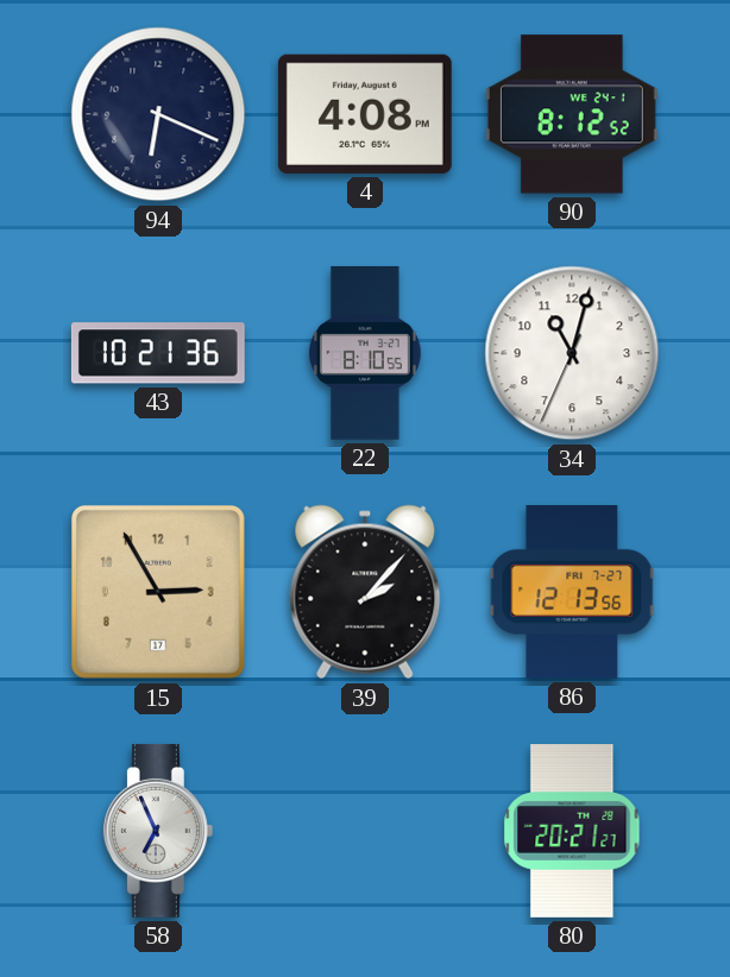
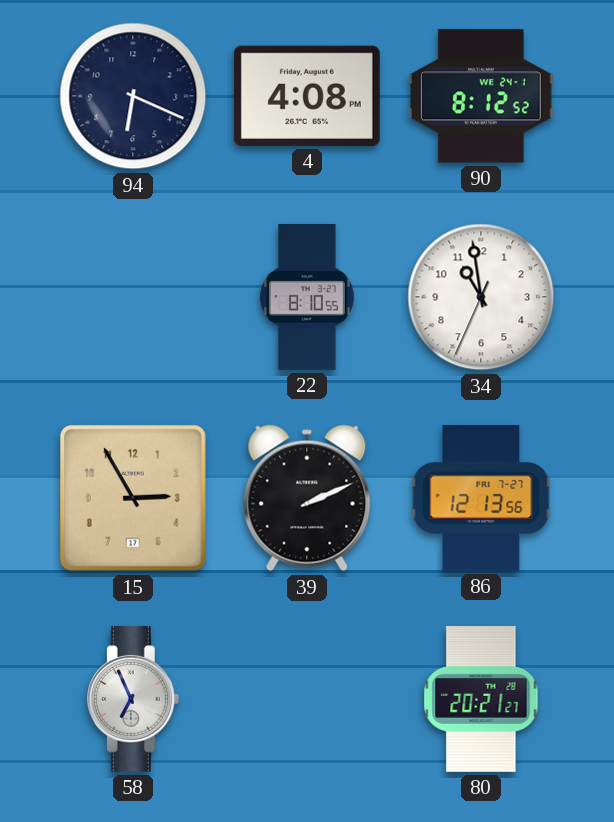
43: 10:21 -> none (158, 353)
34: 11:02 -> 10:58 (481, 297)
39: 2:07 -> 2:11 (307, 498)
